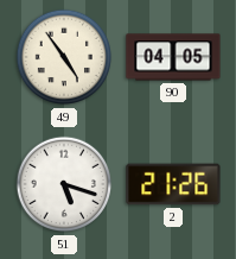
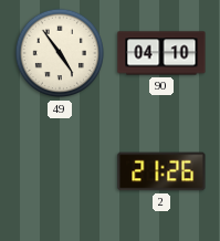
90: 04:05 -> 04:10 (161, 53)
51: 5:18 -> none (64, 184)
